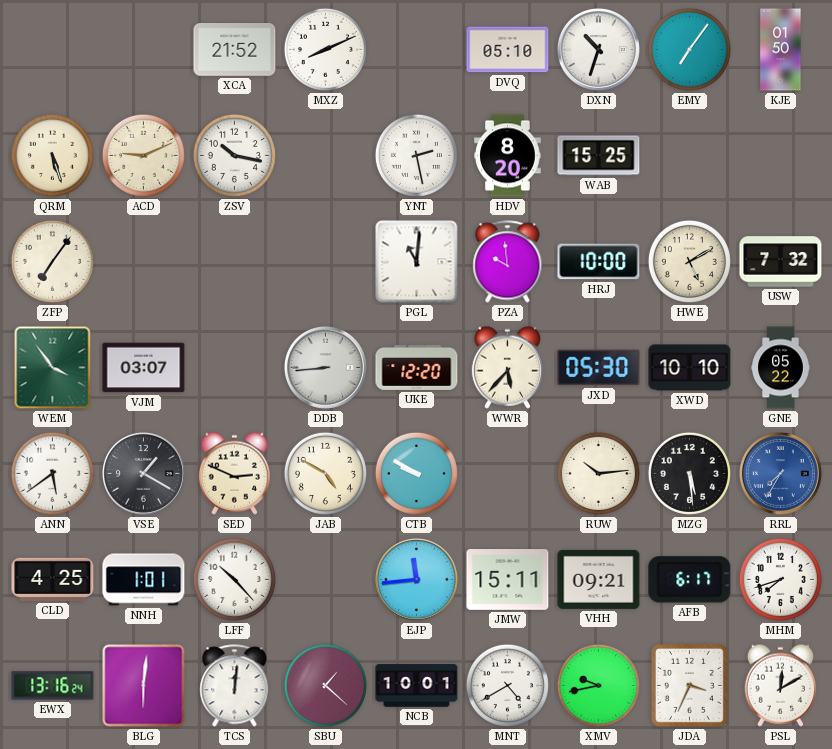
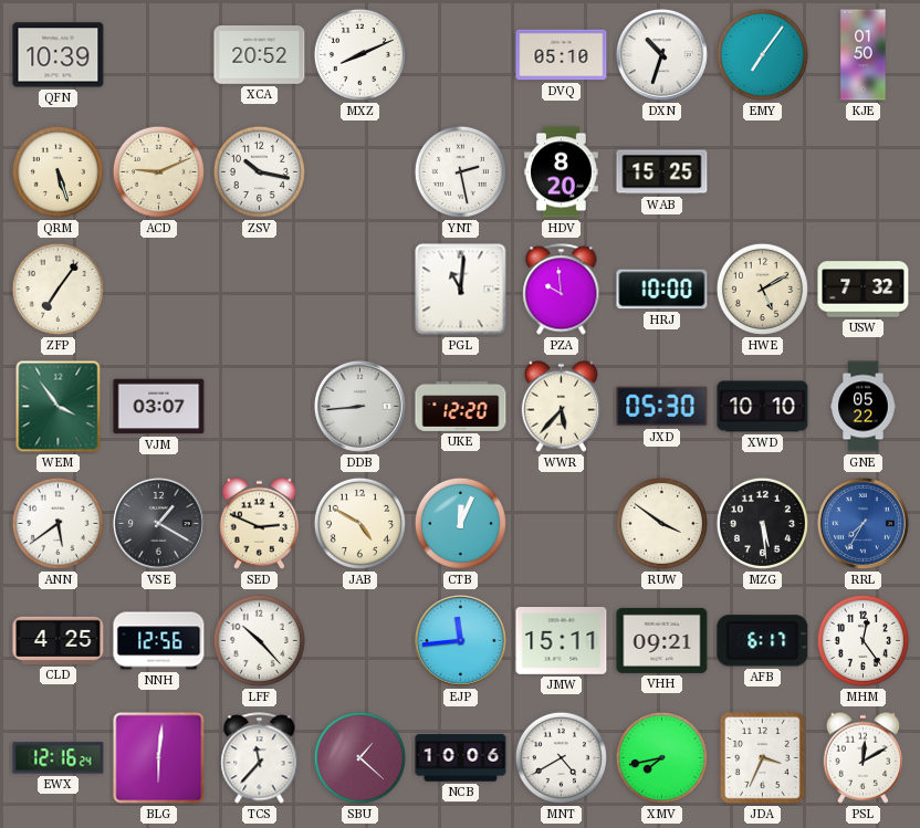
QFN: none -> 10:39 (59, 55)
XCA: 21:52 -> 20:52 (260, 55)
CTB: 9:50 -> 12:04 (460, 523)
RUW: 10:14 -> 3:51 (661, 523)
NNH: 1:01 -> 12:56 (159, 641)
MHM: 7:42 -> 12:24 (862, 640)
EWX: 13:16 -> 12:16 (59, 758)
TCS: 12:01 -> 11:37 (260, 758)
NCB: 10:01 -> 10:06 (461, 758)
XMV: 9:43 -> 7:43 (661, 757)
